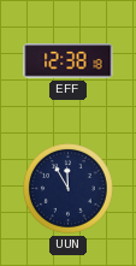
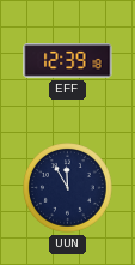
EFF: 12:38 -> 12:39 (68, 61)
